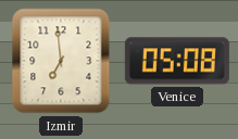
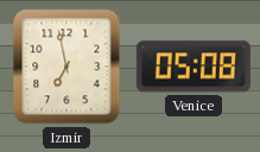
Izmir: 6:59 -> 6:58 (66, 66)
